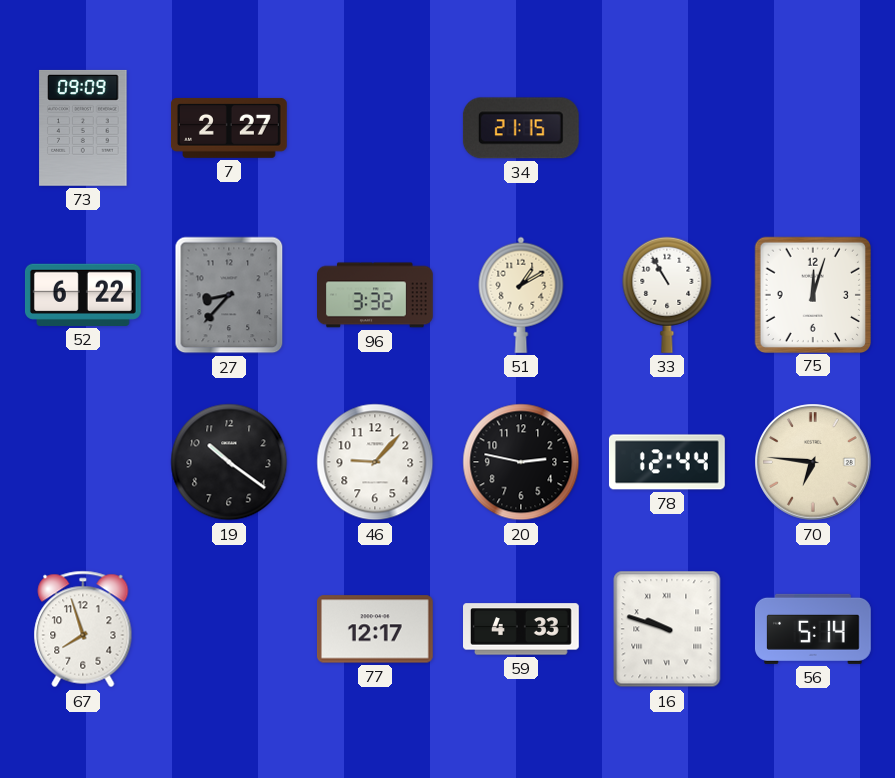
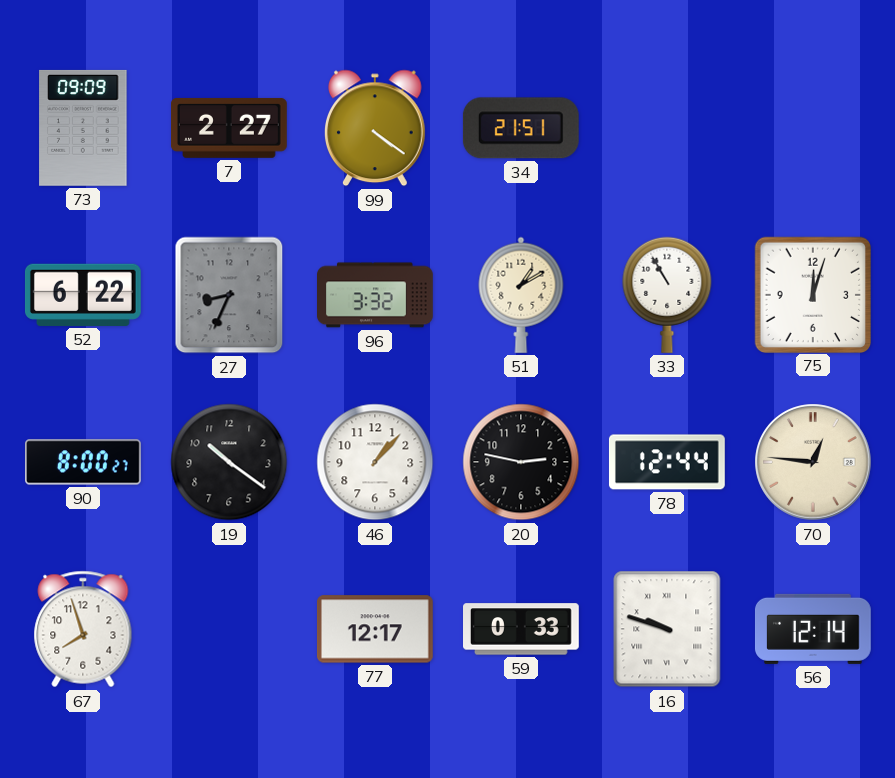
99: none -> 4:21 (375, 128)
34: 21:15 -> 21:51 (521, 128)
27: 8:37 -> 8:34 (229, 295)
90: none -> 8:00 (84, 462)
46: 9:07 -> 1:07 (375, 462)
70: 6:46 -> 12:46 (813, 462)
59: 4:33 -> 0:33 (522, 629)
56: 5:14 -> 12:14 (813, 629)
